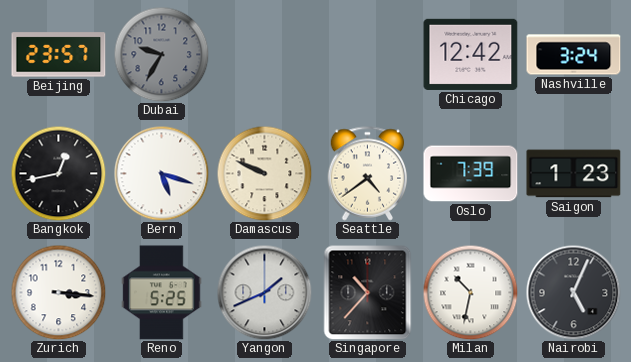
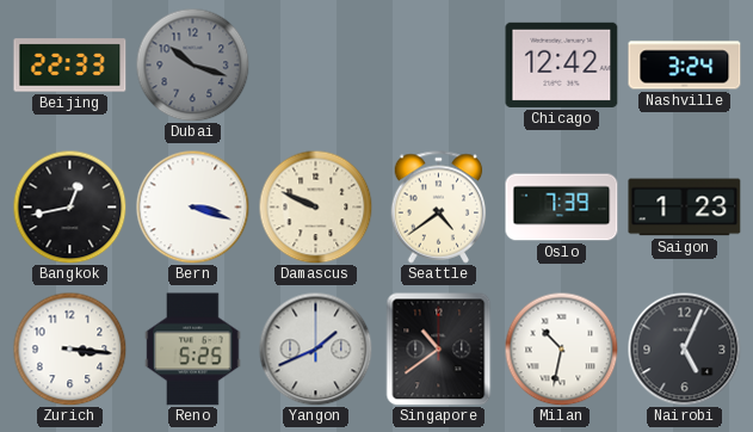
Beijing: 23:57 -> 22:33 (70, 66)
Dubai: 9:35 -> 10:18 (192, 64)
Bern: 5:18 -> 3:18 (192, 206)
Singapore: 10:37 -> 10:39 (439, 348)
